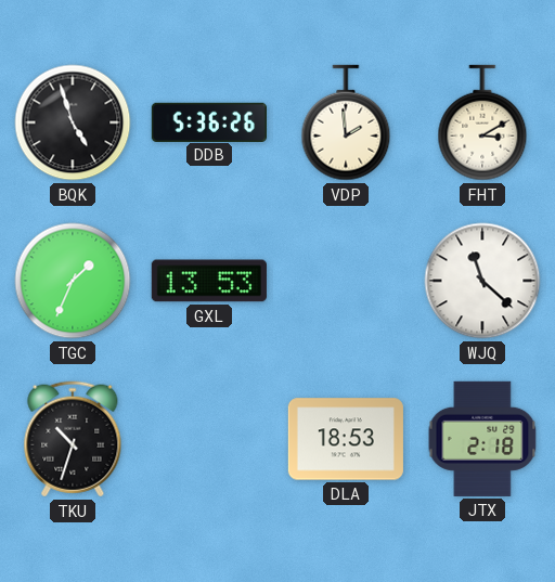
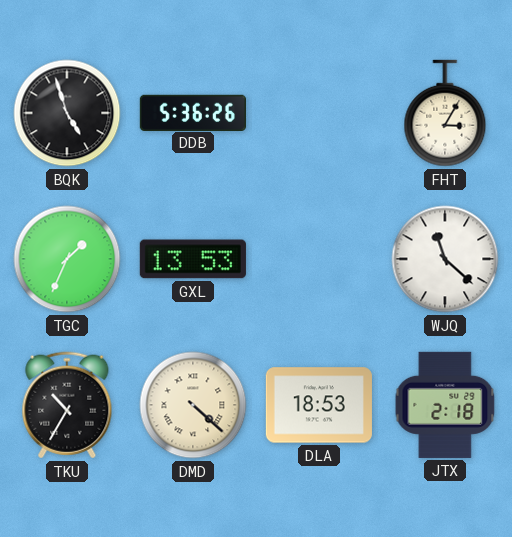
VDP: 1:59 -> none (346, 122)
FHT: 3:10 -> 3:05 (445, 113)
TKU: 10:33 -> 10:35 (67, 405)
DMD: none -> 4:22 (193, 405)
